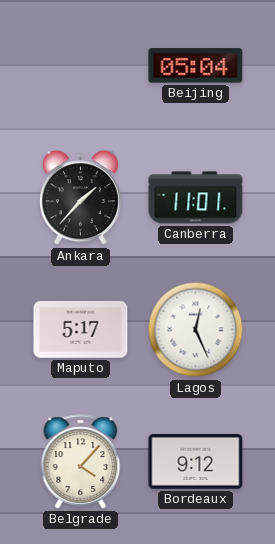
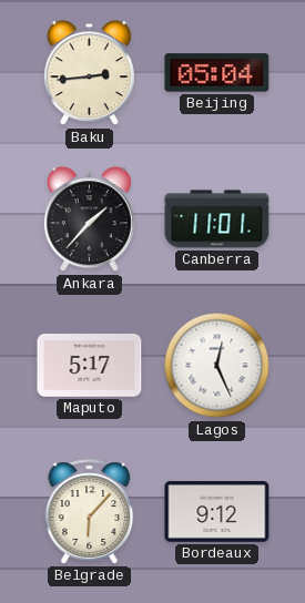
Baku: none -> 2:44 (89, 73)
Belgrade: 4:07 -> 6:07 (90, 512)
